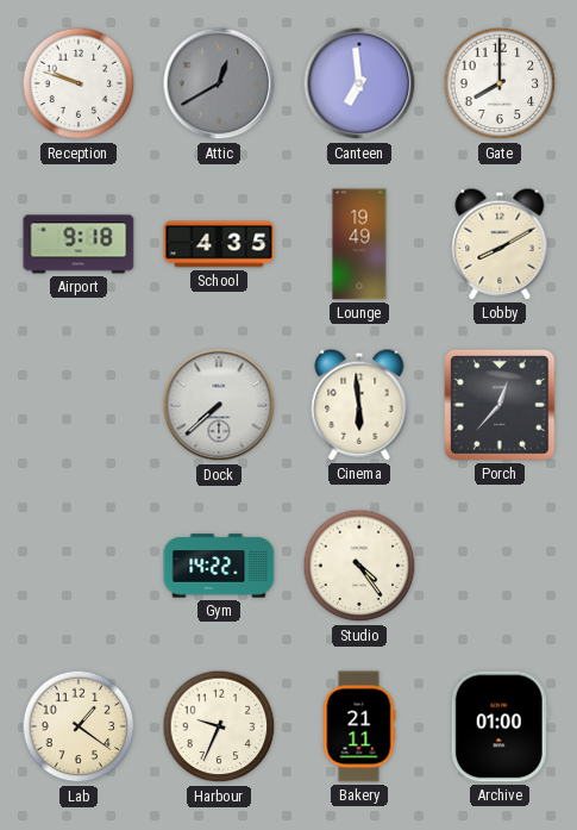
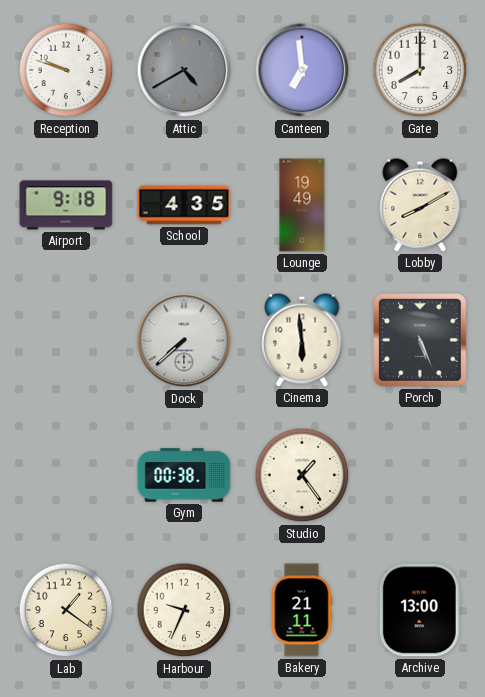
Attic: 12:40 -> 4:40 (184, 70)
Porch: 12:37 -> 5:26 (420, 340)
Gym: 14:22 -> 00:38 (184, 475)
Studio: 4:24 -> 1:24 (302, 475)
Archive: 01:00 -> 13:00 (420, 610)
